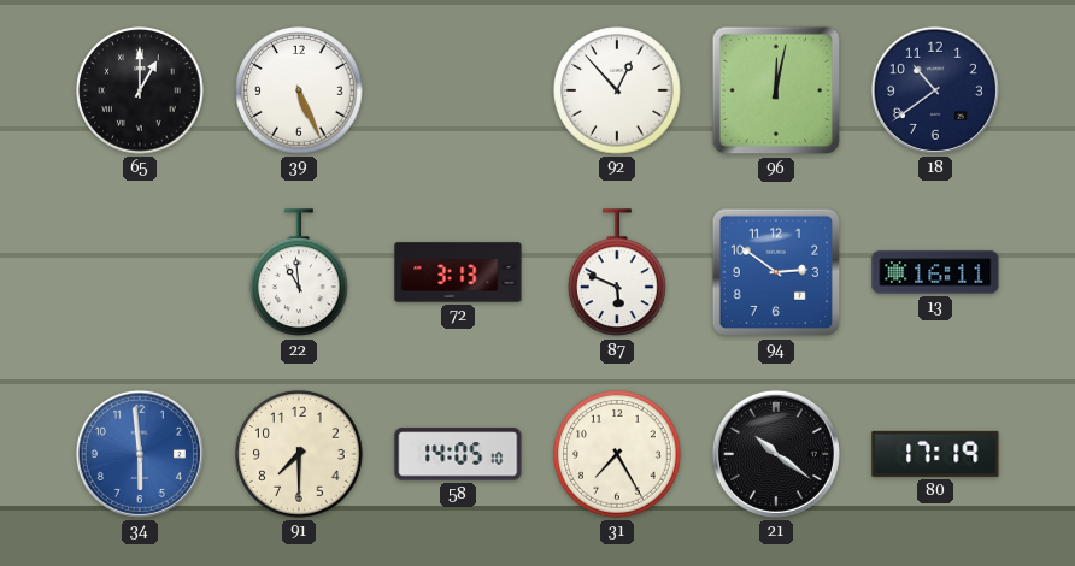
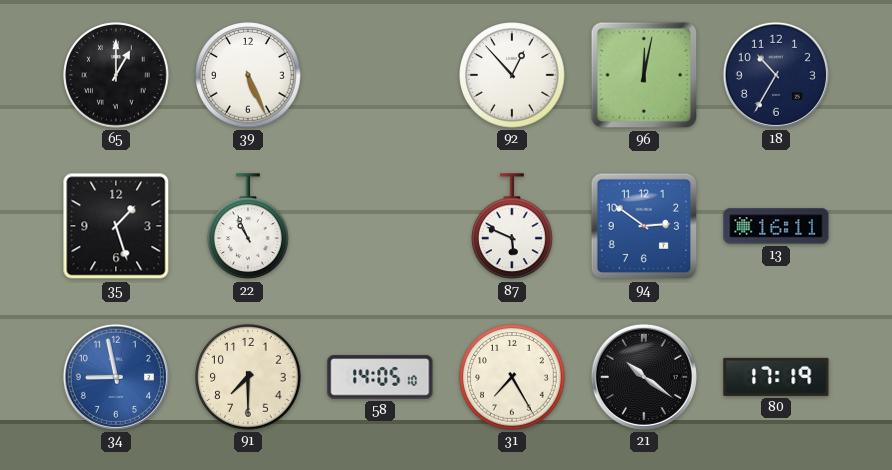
18: 10:39 -> 10:35 (776, 75)
35: none -> 1:27 (116, 226)
22: 10:59 -> 10:56 (249, 227)
72: 3:13 -> none (458, 272)
34: 5:59 -> 8:58 (116, 377)
